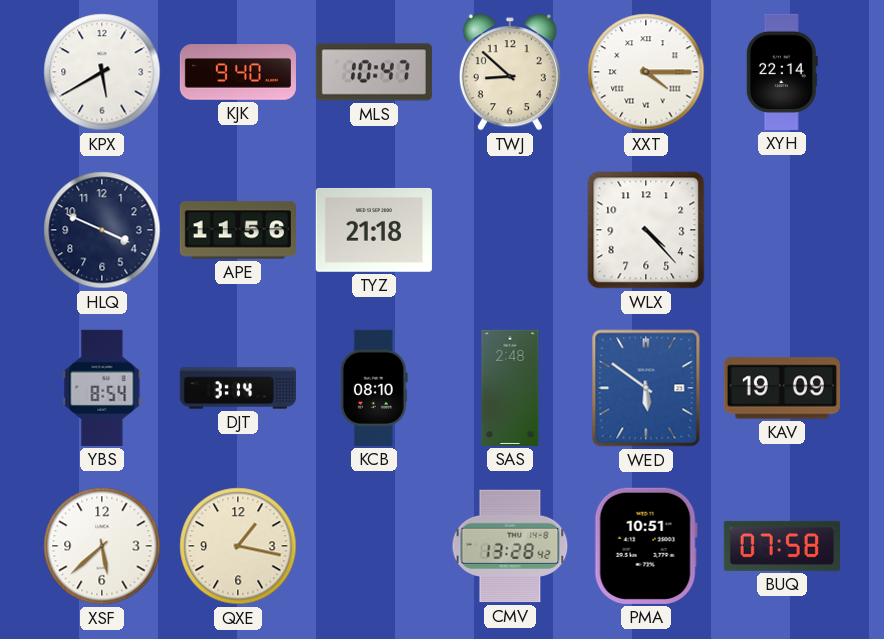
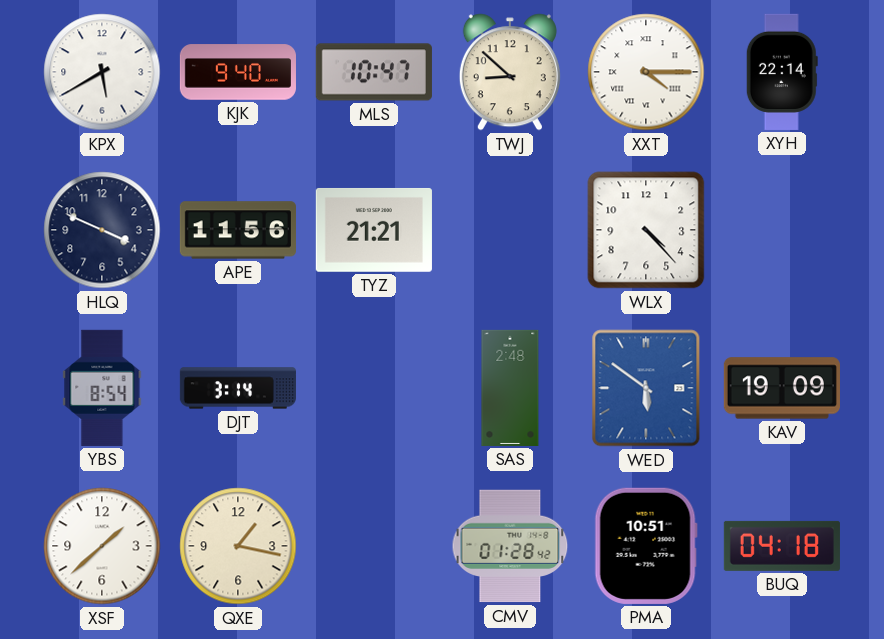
TYZ: 21:18 -> 21:21 (374, 230)
KCB: 08:10 -> none (375, 388)
XSF: 5:38 -> 1:38 (102, 546)
CMV: 13:28 -> 01:28 (510, 546)
BUQ: 07:58 -> 04:18 (782, 546)
